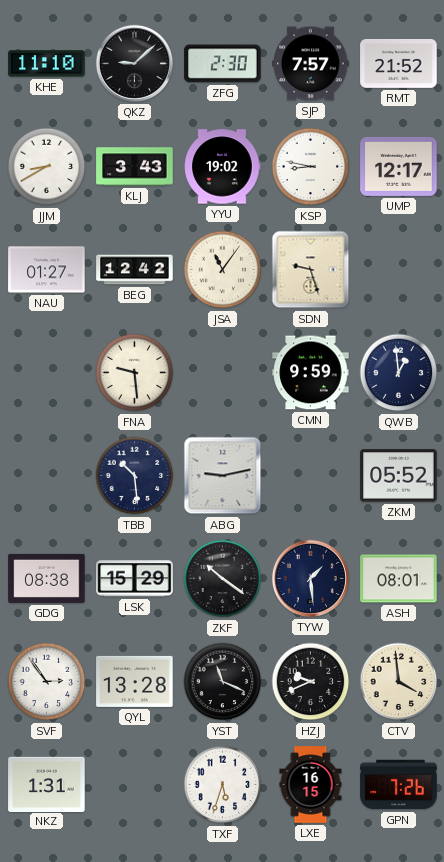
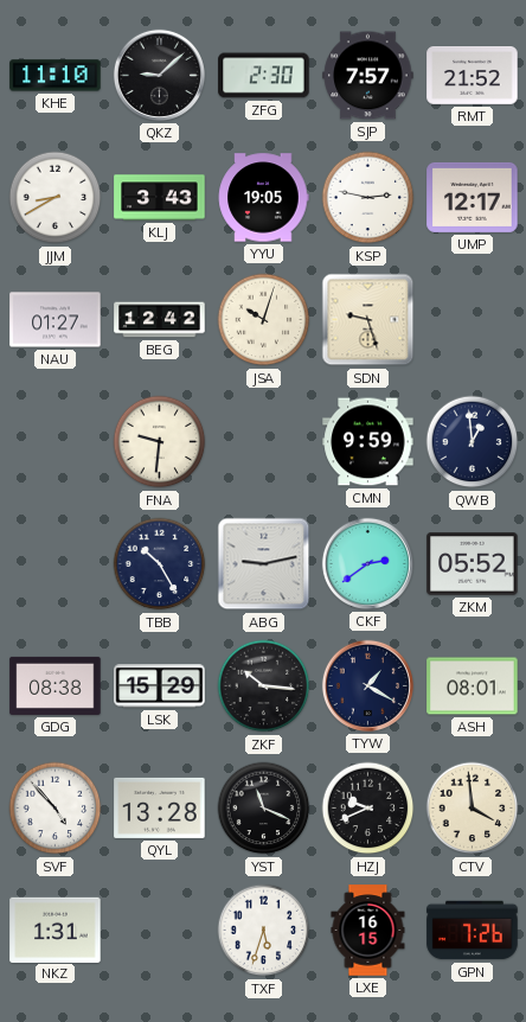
YYU: 19:02 -> 19:05 (263, 198)
KSP: 8:47 -> 2:47 (368, 198)
JSA: 11:06 -> 10:03 (264, 320)
FNA: 9:29 -> 9:31 (160, 442)
TBB: 10:29 -> 10:25 (160, 564)
CKF: none -> 2:39 (367, 563)
ZKF: 10:21 -> 10:16 (264, 686)
TYW: 1:29 -> 1:20 (367, 685)
SVF: 2:54 -> 4:53 (56, 809)
